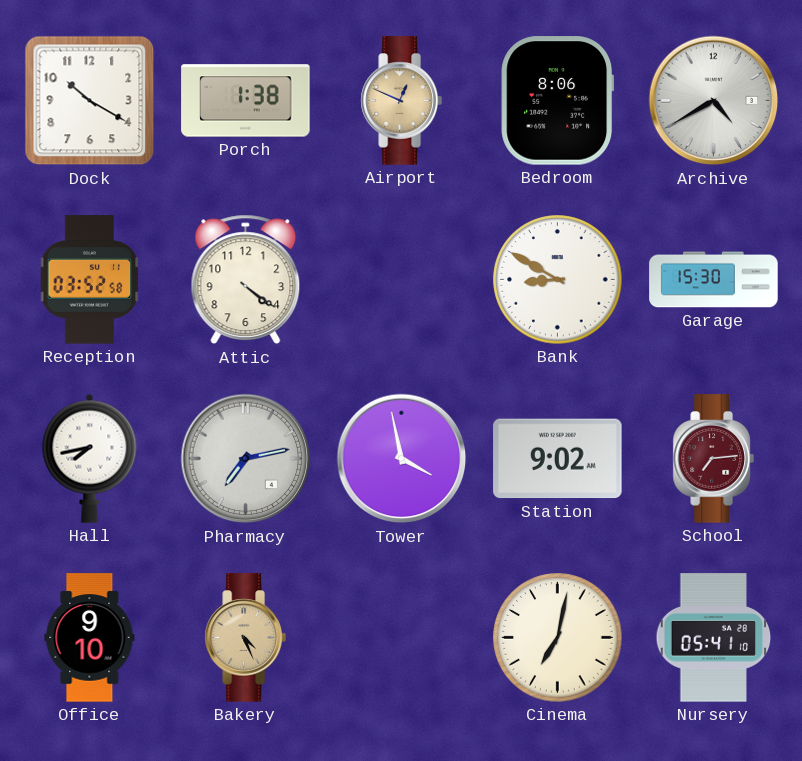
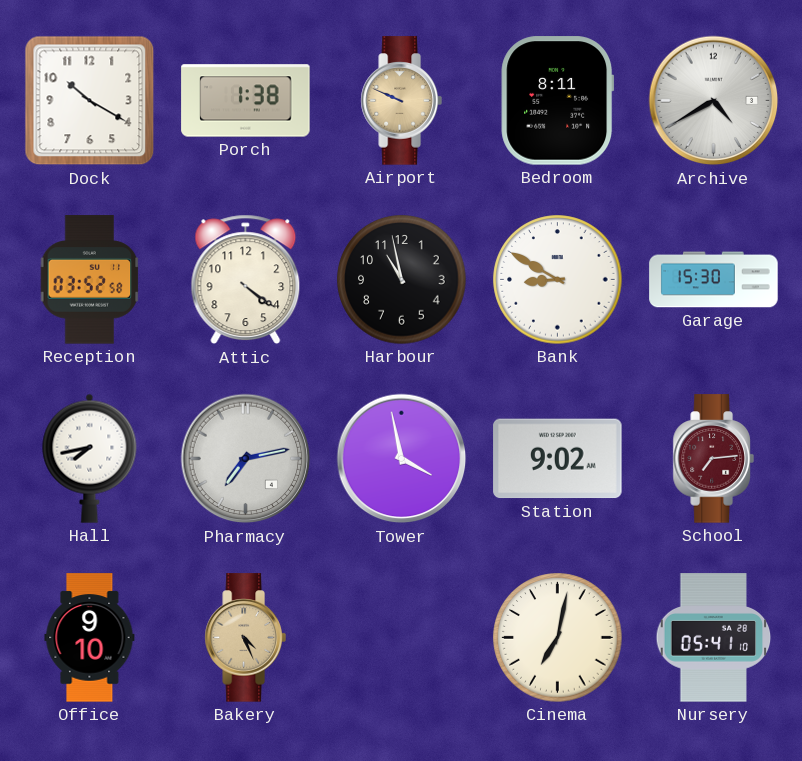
Airport: 12:49 -> 9:49 (401, 101)
Bedroom: 8:06 -> 8:11 (557, 101)
Harbour: none -> 10:58 (402, 280)
